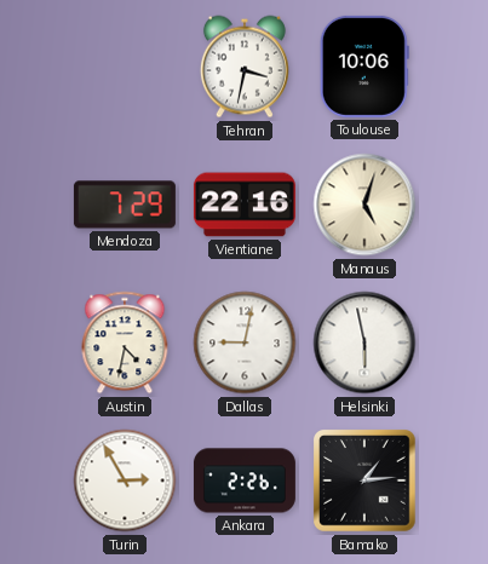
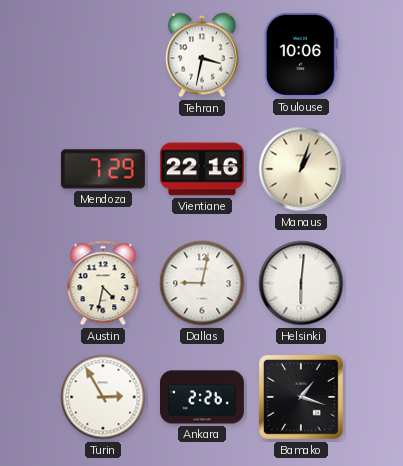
Manaus: 5:03 -> 1:03 (301, 169)
Helsinki: 5:58 -> 6:01 (301, 283)
Bamako: 1:14 -> 1:18 (302, 398)
